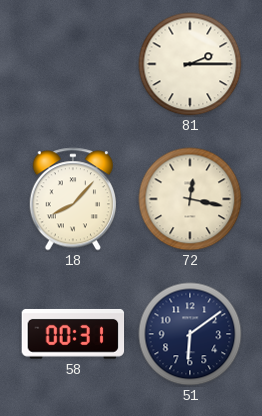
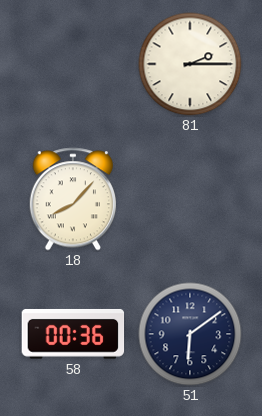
72: 12:17 -> none (190, 199)
58: 00:31 -> 00:36 (73, 334)
